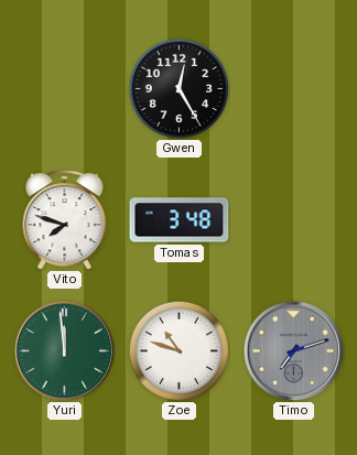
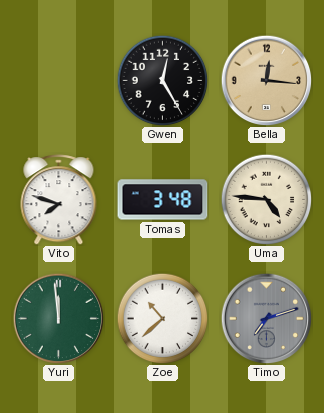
Bella: none -> 12:16 (266, 80)
Uma: none -> 4:46 (266, 199)
Zoe: 10:48 -> 10:38 (162, 318)
